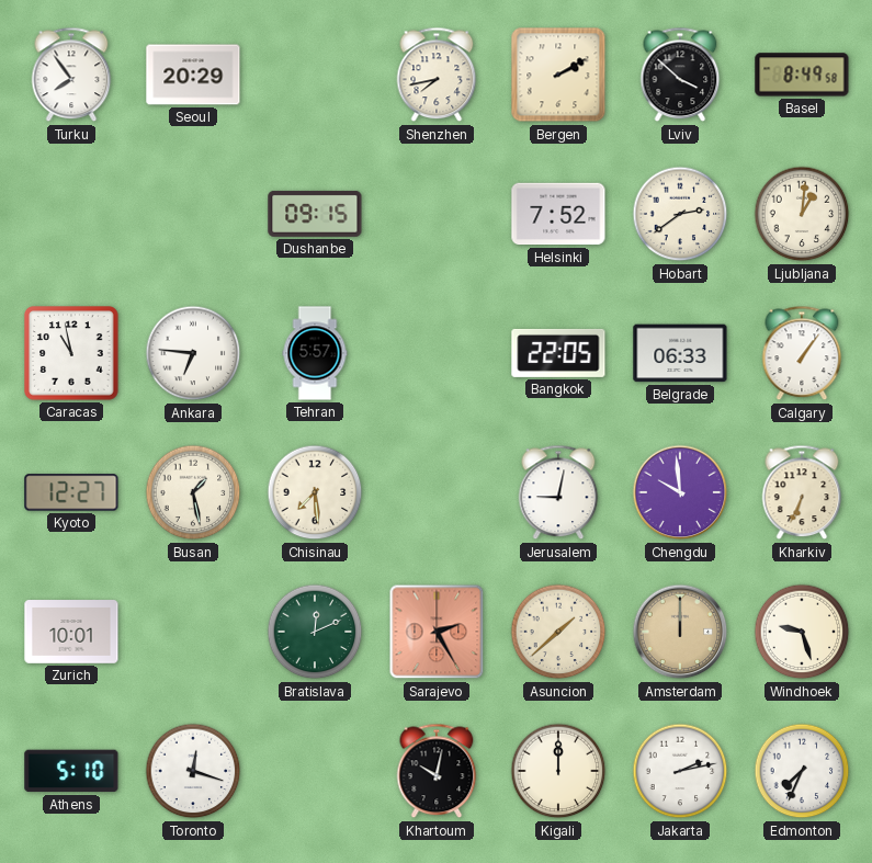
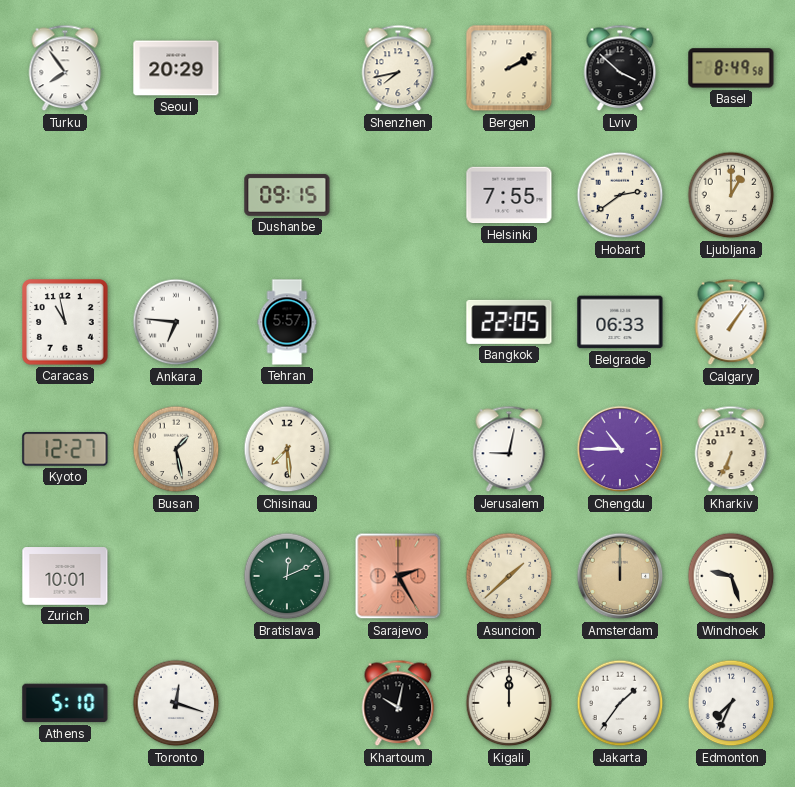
Helsinki: 7:52 -> 7:55 (509, 195)
Ljubljana: 1:01 -> 1:00 (731, 195)
Chengdu: 9:59 -> 10:45 (620, 449)
Jakarta: 2:13 -> 1:36 (620, 703)
